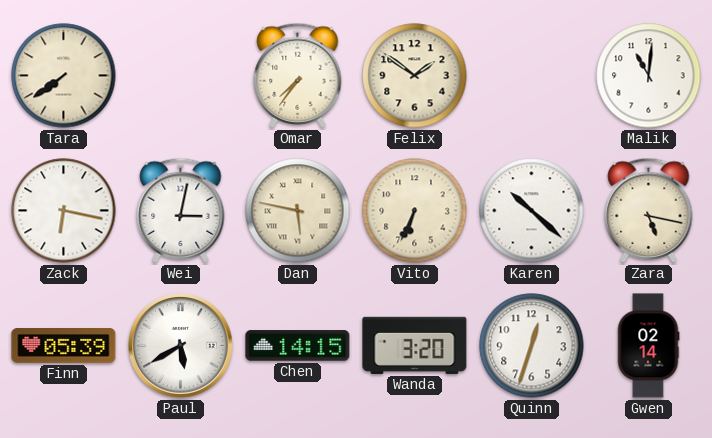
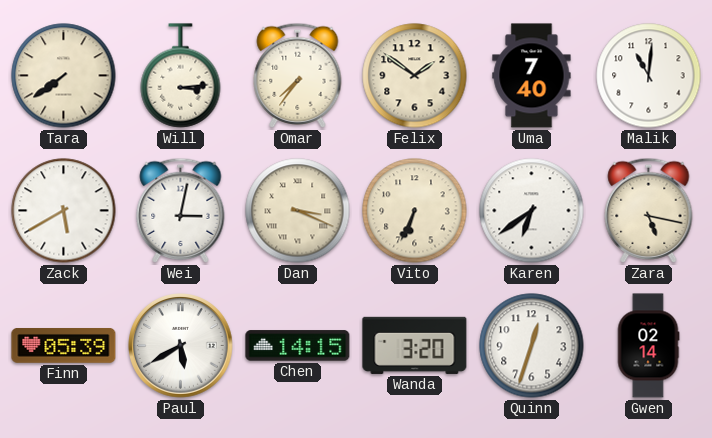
Will: none -> 3:14 (181, 76)
Uma: none -> 7:40 (532, 76)
Zack: 6:17 -> 5:40 (64, 211)
Dan: 5:47 -> 3:19 (298, 211)
Karen: 10:22 -> 6:39 (532, 211)
